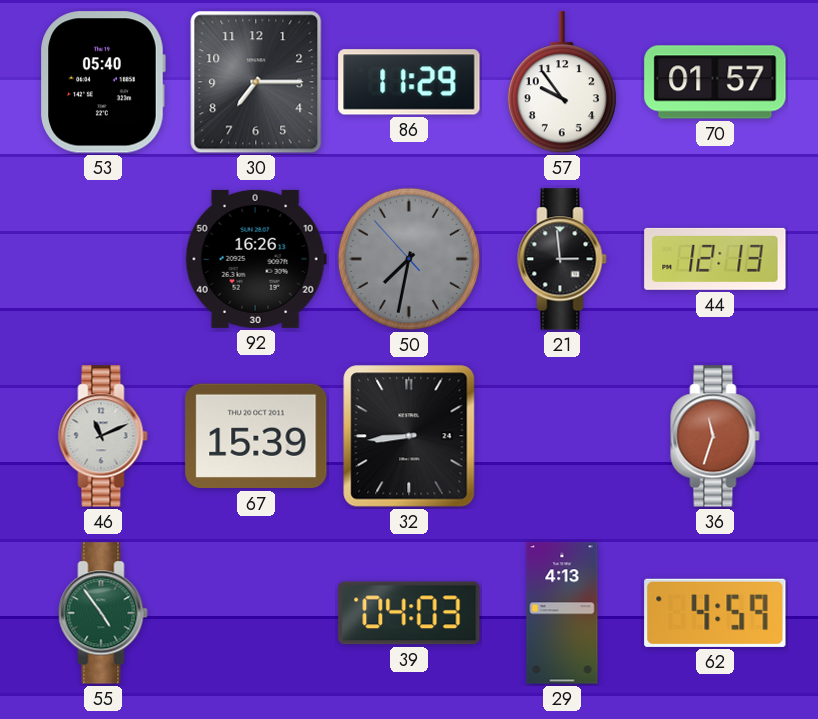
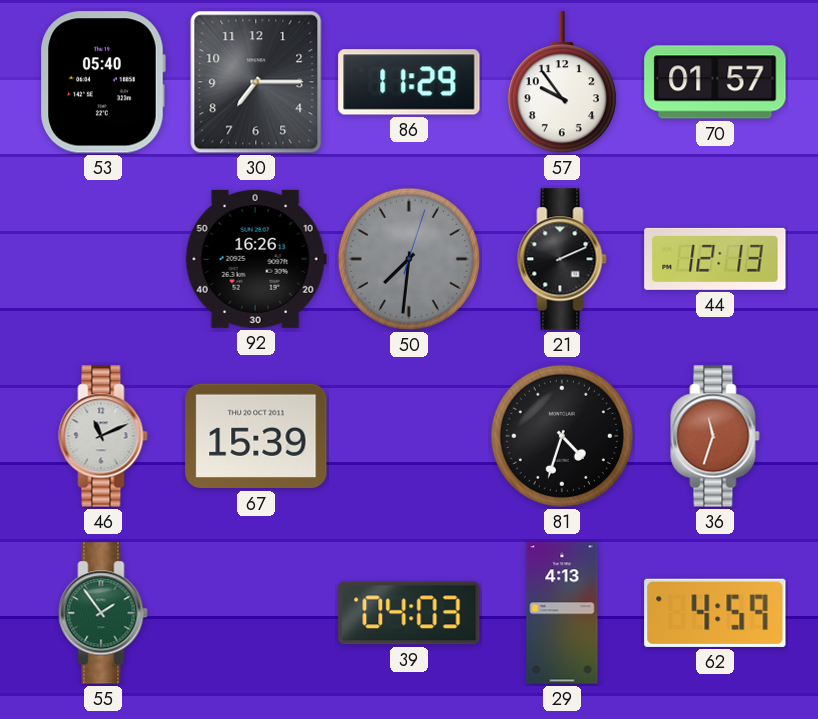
50: 7:31:53 -> 7:31:03 (409, 259)
21: 2:59 -> 2:11 (562, 259)
32: 8:44 -> none (409, 436)
81: none -> 4:33 (562, 436)
55: 4:54 -> 1:54 (103, 613)
